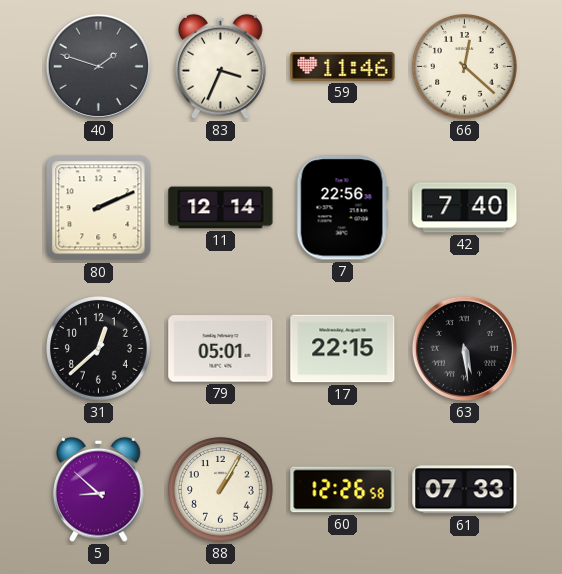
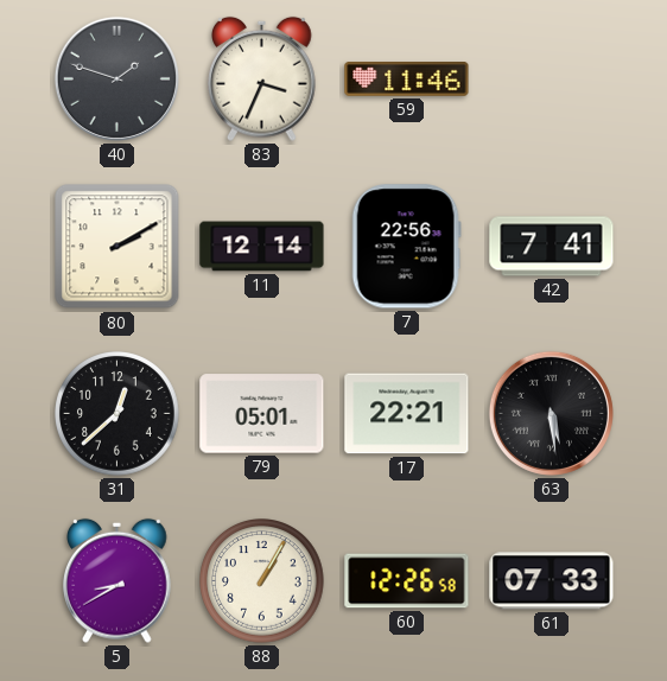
66: 12:22 -> none (465, 67)
80: 2:11 -> 2:10 (117, 247)
42: 7:40 -> 7:41 (552, 247)
17: 22:15 -> 22:21 (407, 414)
5: 8:52 -> 8:40 (117, 580)
